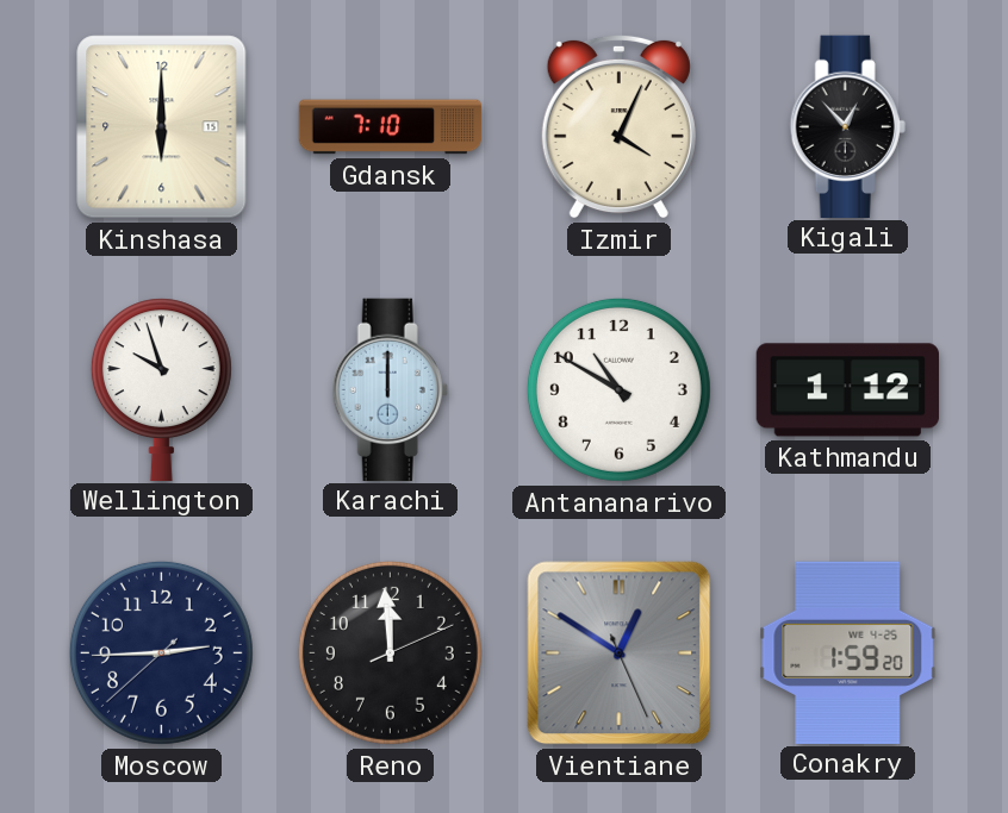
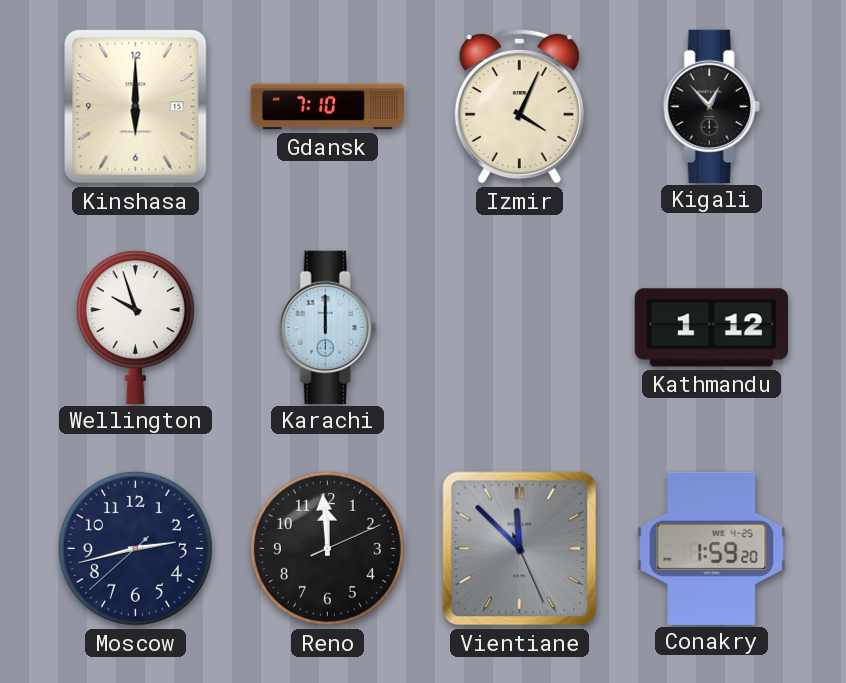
Antananarivo: 10:50 -> none (618, 389)
Moscow: 2:44 -> 2:42 (135, 548)
Vientiane: 12:50 -> 11:52 (520, 549)
